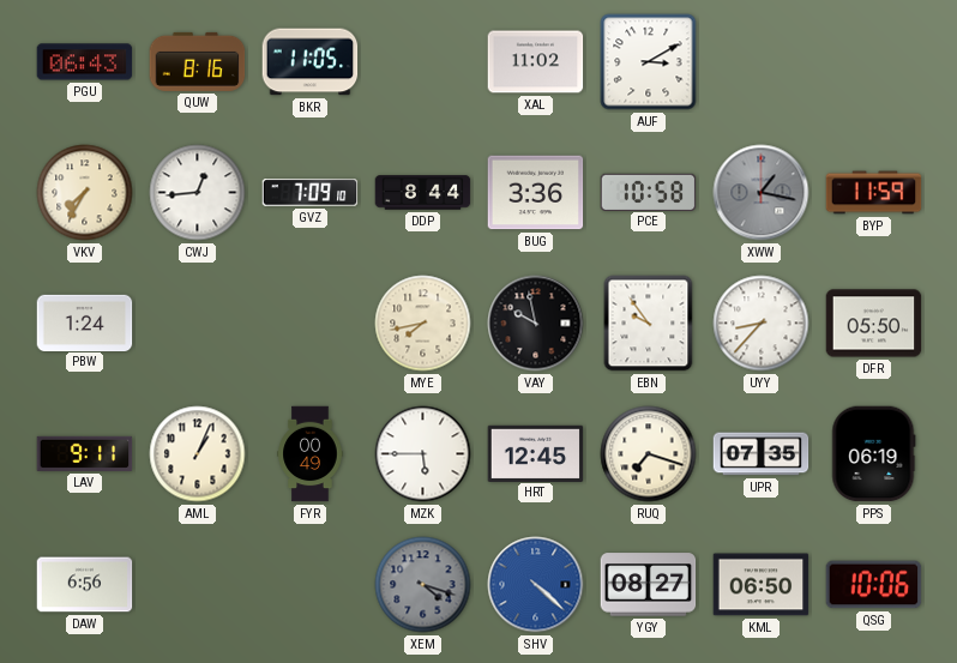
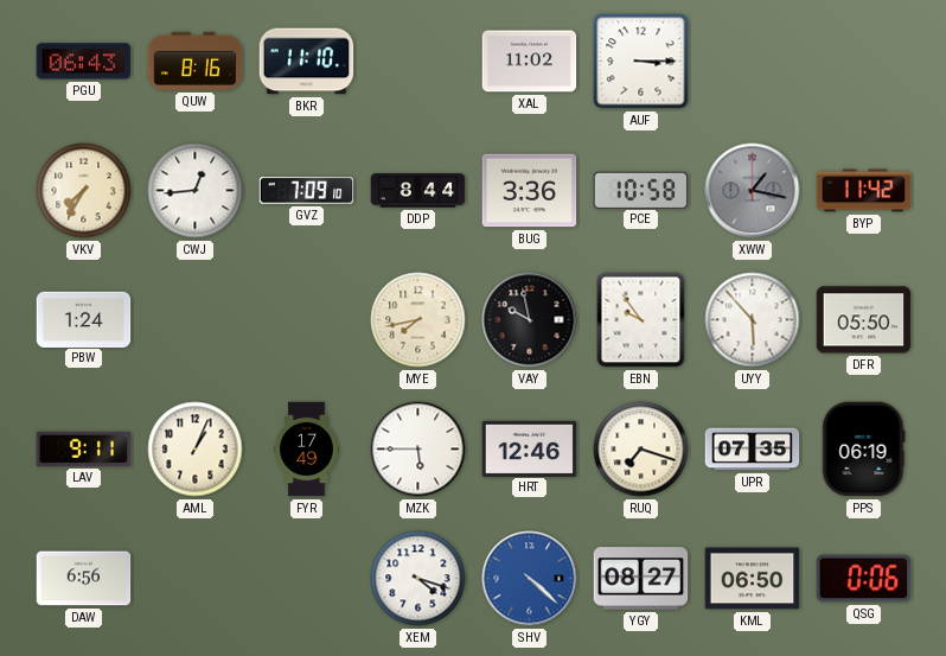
BKR: 11:05 -> 11:10 (307, 62)
AUF: 3:10 -> 3:15 (641, 62)
BYP: 11:59 -> 11:42 (864, 191)
UYY: 8:37 -> 5:53 (753, 320)
FYR: 00:49 -> 17:49 (307, 450)
HRT: 12:45 -> 12:46 (530, 448)
XEM dial: grey -> white (418, 579)
QSG: 10:06 -> 0:06 (864, 579)
